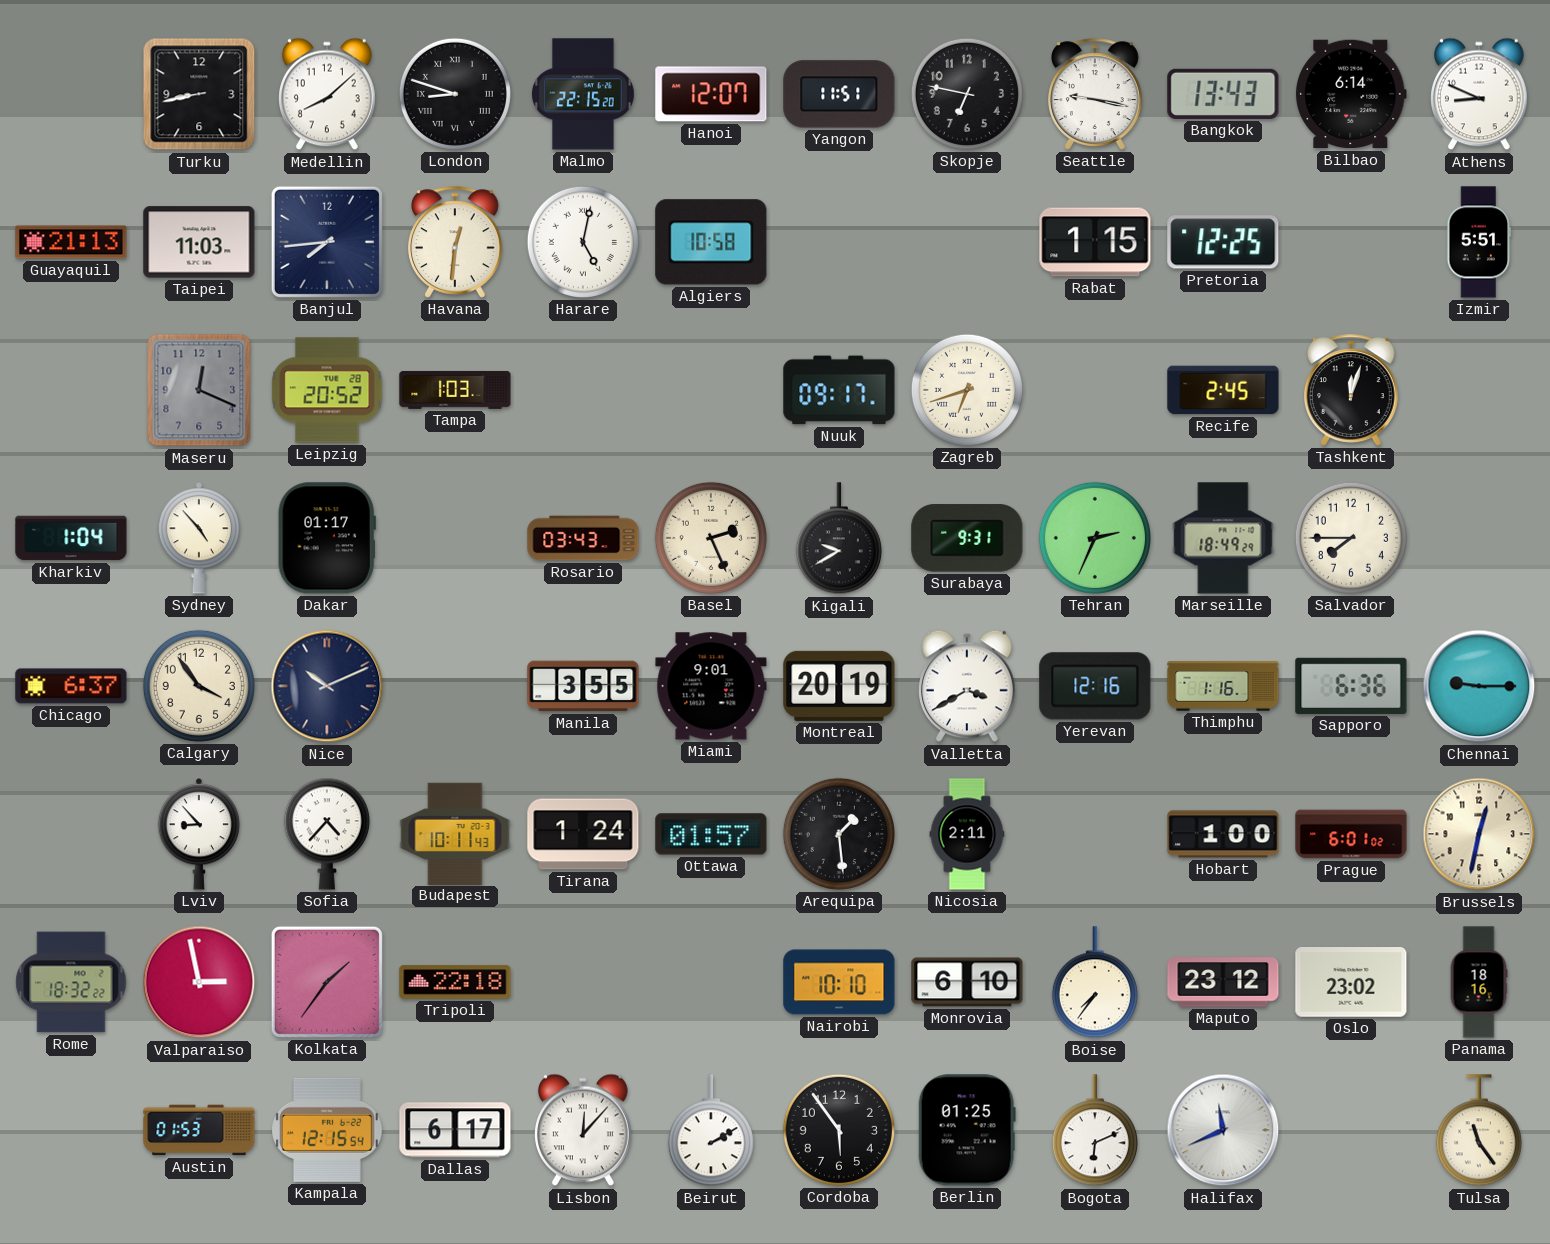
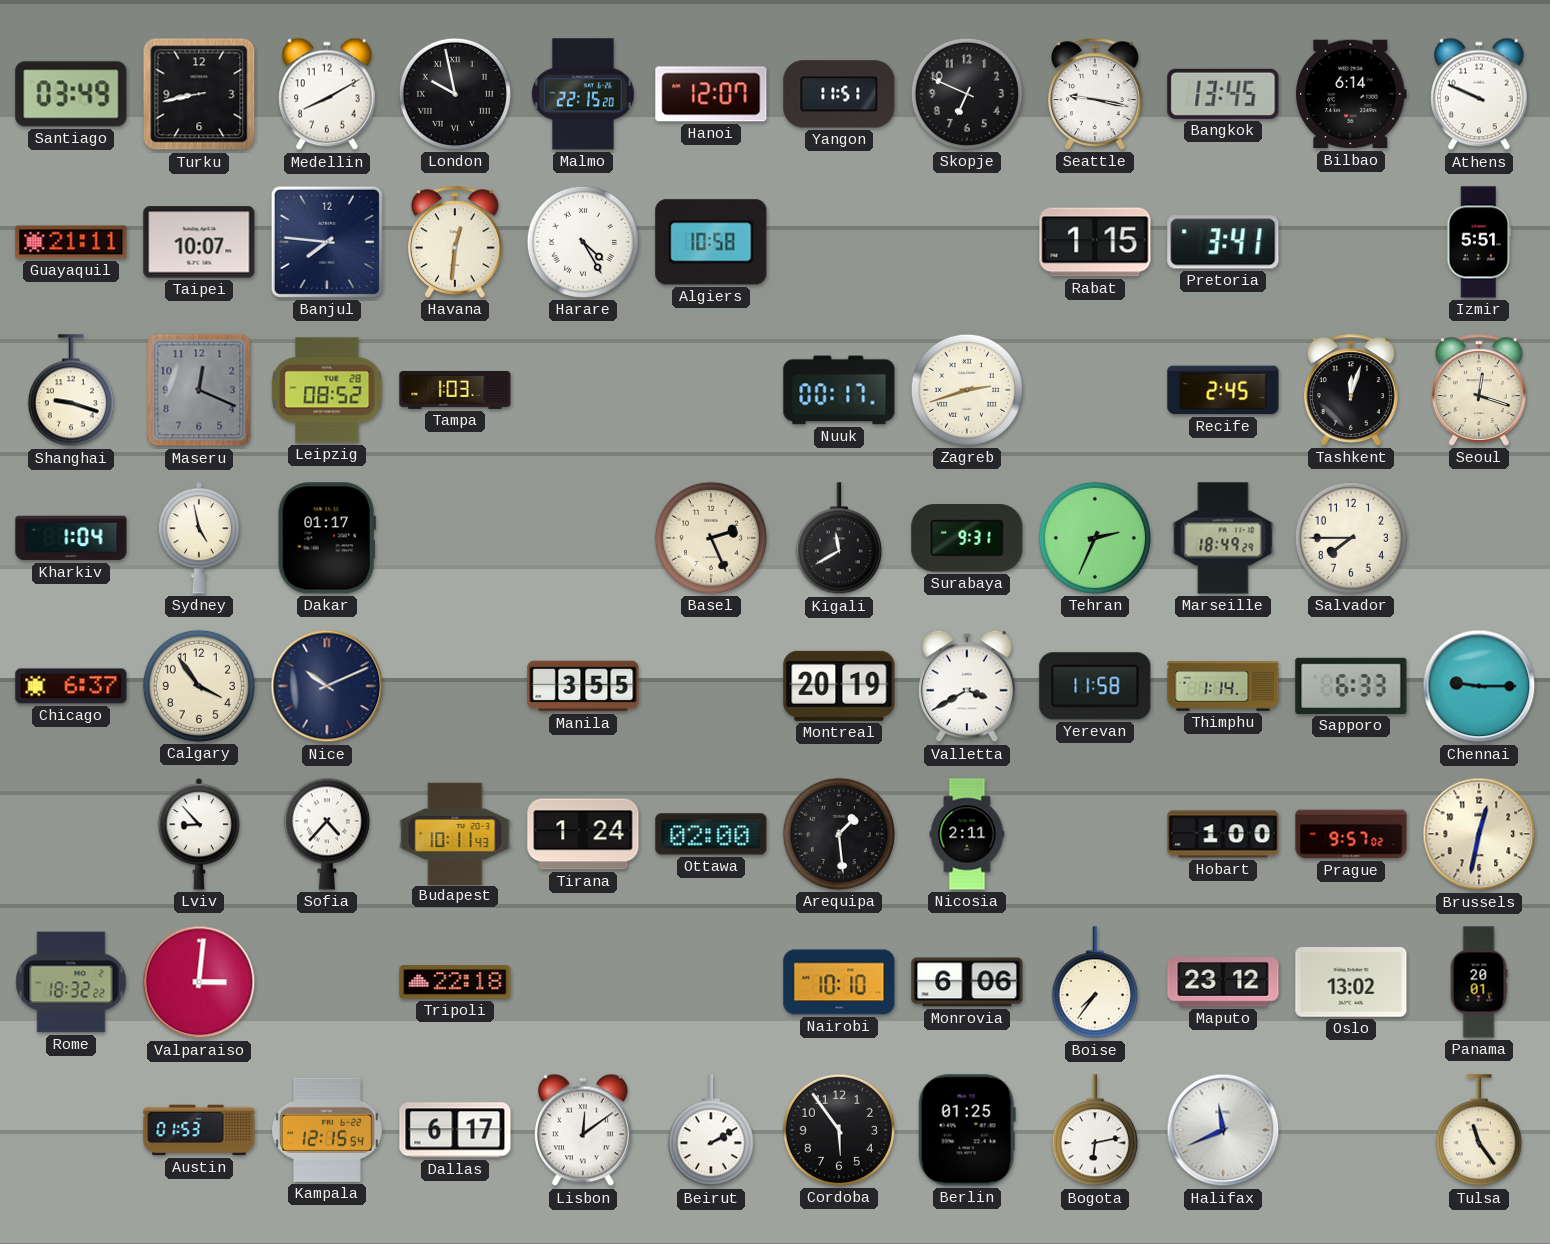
Santiago: none -> 03:49 (71, 94)
Medellin: 8:08 -> 8:10 (328, 94)
London: 8:48 -> 9:58 (455, 94)
Skopje: 6:47 -> 6:49 (967, 94)
Bangkok: 13:43 -> 13:45 (1223, 94)
Athens: 8:49 -> 9:49 (1480, 94)
Guayaquil: 21:13 -> 21:11 (71, 242)
Taipei: 11:03 -> 10:07 (199, 242)
Banjul: 7:44 -> 7:46 (327, 242)
Harare: 5:02 -> 4:25 (583, 242)
Pretoria: 12:25 -> 3:41 (1223, 242)
Shanghai: none -> 9:18 (71, 391)
Leipzig: 20:52 -> 08:52 (327, 390)
Nuuk: 09:17 -> 00:17 (839, 390)
Zagreb: 6:42 -> 2:42 (967, 390)
Seoul: none -> 12:18 (1480, 390)
Sydney: 4:53 -> 4:58 (199, 538)
Rosario: 03:43 -> none (583, 538)
Kigali: 9:40 -> 11:40 (839, 539)
Miami: 9:01 -> none (711, 686)
Yerevan: 12:16 -> 11:58 (1095, 686)
Thimphu: 1:16 -> 1:14 (1223, 686)
Sapporo: 6:36 -> 6:33 (1351, 686)
Ottawa: 01:57 -> 02:00 (711, 834)
Prague: 6:01 -> 9:57 (1351, 834)
Valparaiso: 2:58 -> 3:01 (199, 982)
Kolkata: 1:36 -> none (327, 982)
Monrovia: 6:10 -> 6:06 (967, 982)
Oslo: 23:02 -> 13:02 (1351, 983)
Panama: 18:16 -> 20:01 (1479, 982)
Lisbon: 12:07 -> 12:09 (584, 1130)
Bogota: 6:11 -> 6:13 (1095, 1131)
